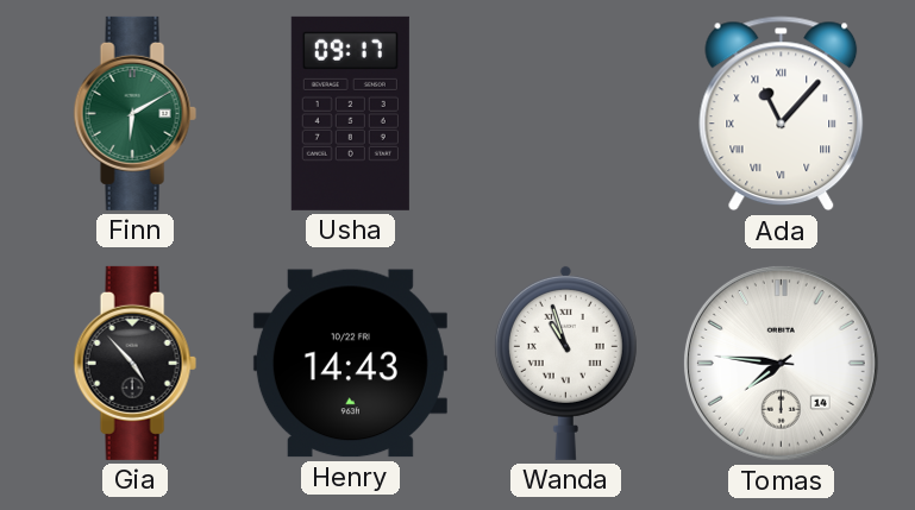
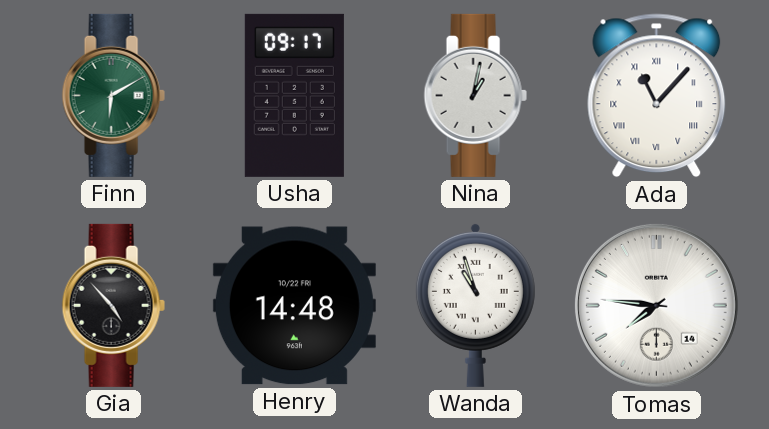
Nina: none -> 1:02 (475, 95)
Henry: 14:43 -> 14:48 (294, 306)
